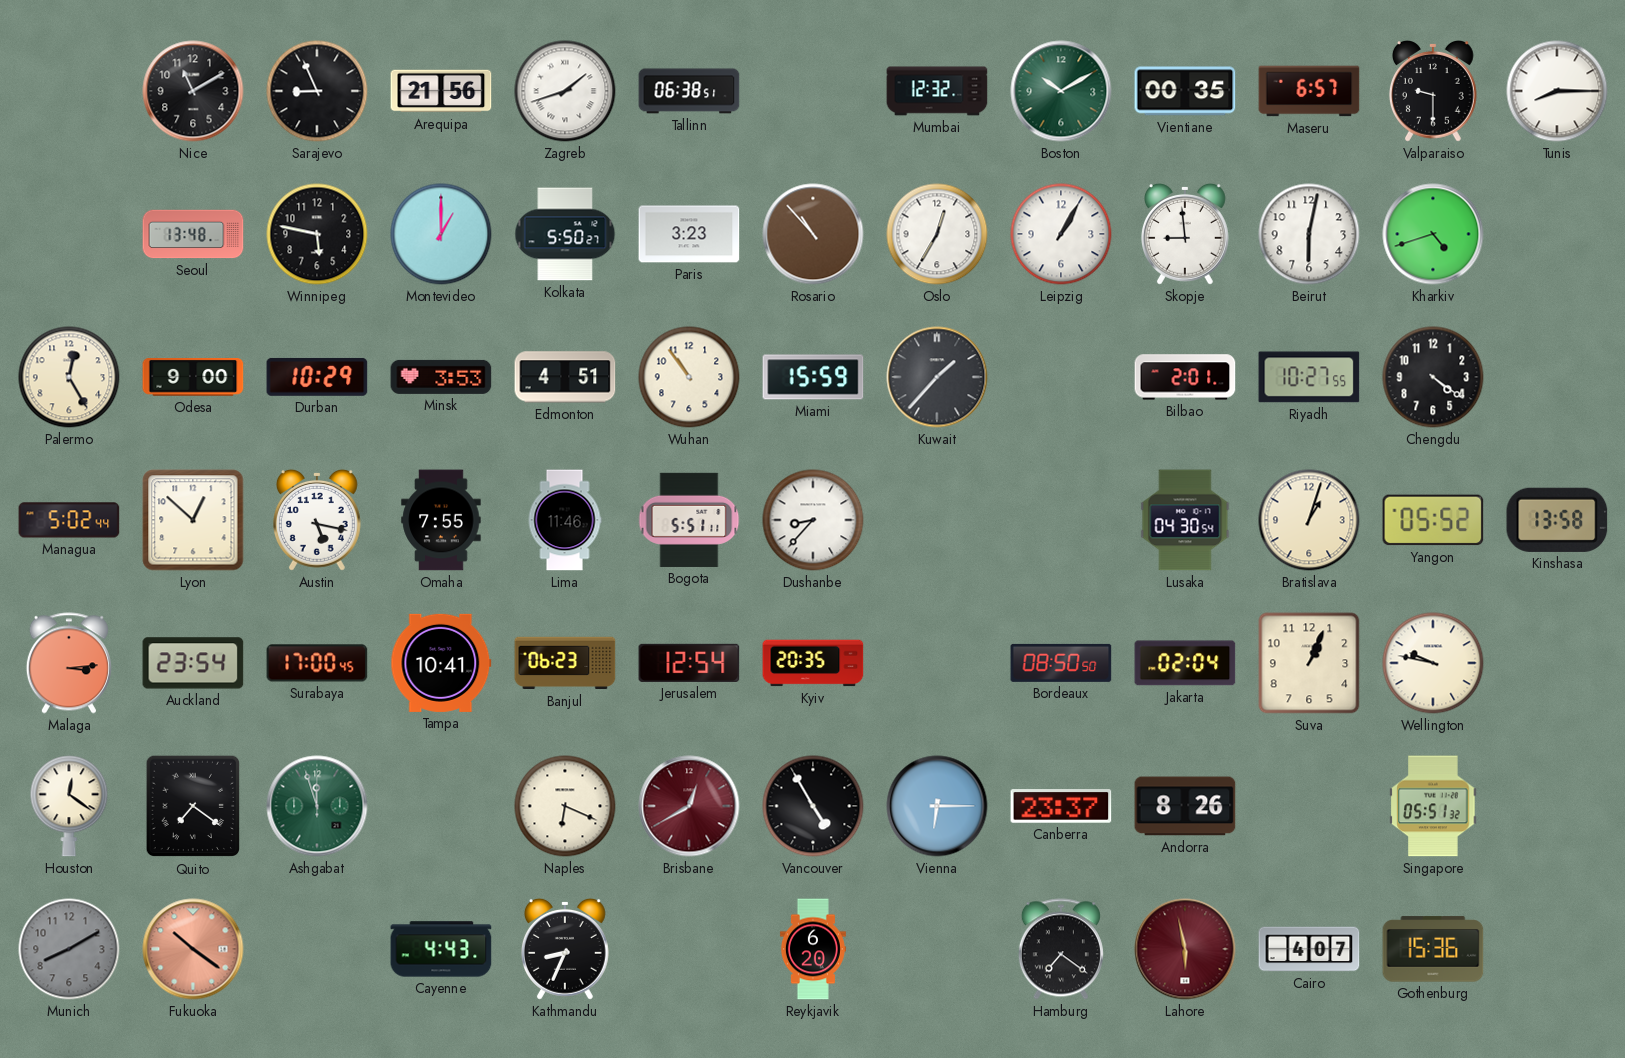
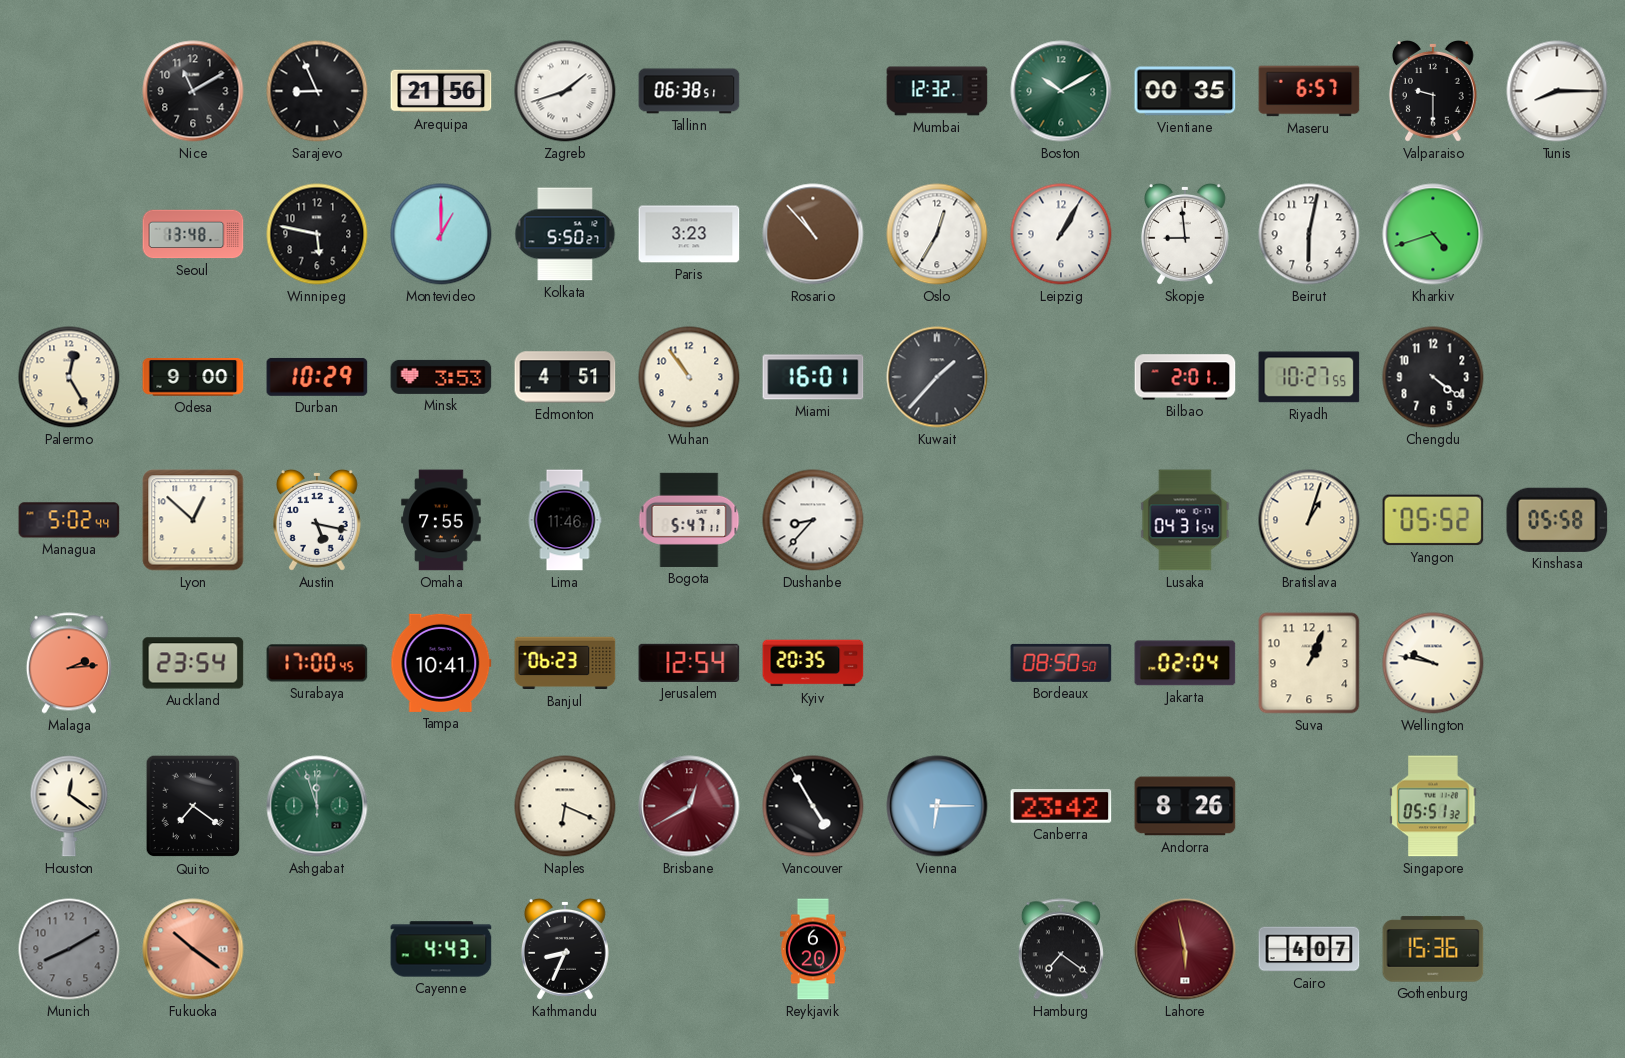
Miami: 15:59 -> 16:01 (813, 377)
Bogota: 5:51 -> 5:47 (689, 520)
Lusaka: 04:30 -> 04:31 (1185, 520)
Kinshasa: 13:58 -> 05:58 (1557, 520)
Malaga: 3:14 -> 2:14 (69, 663)
Canberra: 23:37 -> 23:42 (1061, 806)
